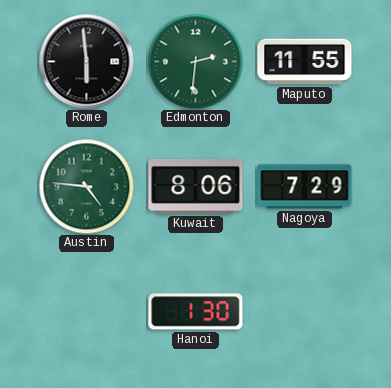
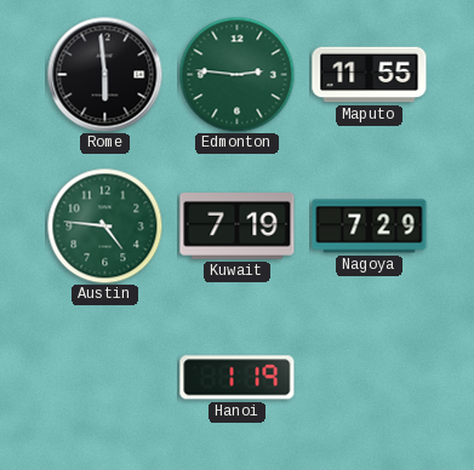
Edmonton: 2:31 -> 2:46 (236, 74)
Kuwait: 8:06 -> 7:19 (238, 227)
Hanoi: 1:30 -> 1:19 (238, 378)
